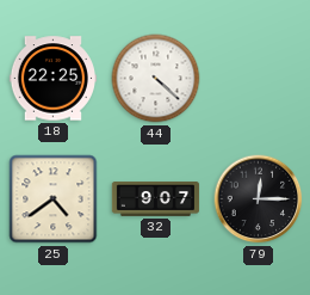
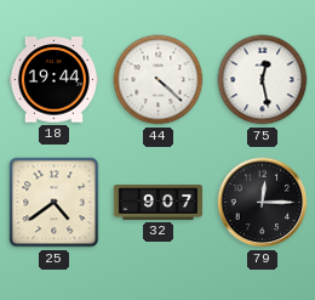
18: 22:25 -> 19:44 (53, 80)
75: none -> 12:28 (263, 80)
